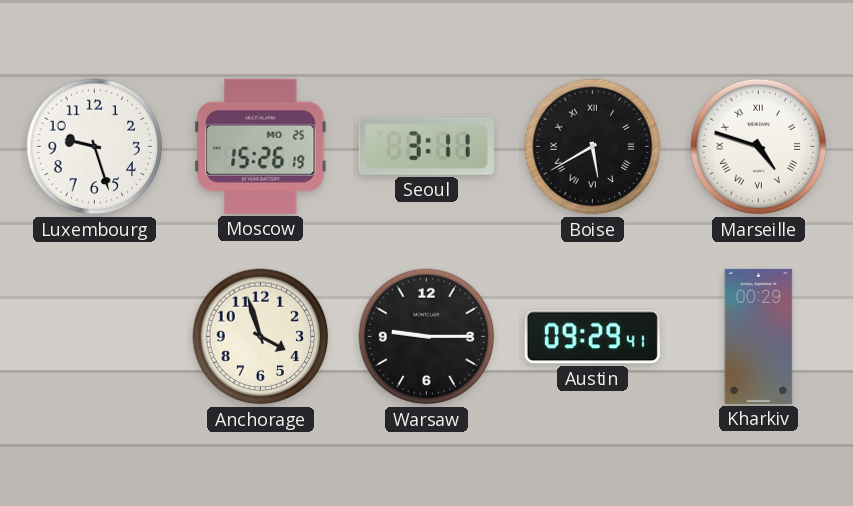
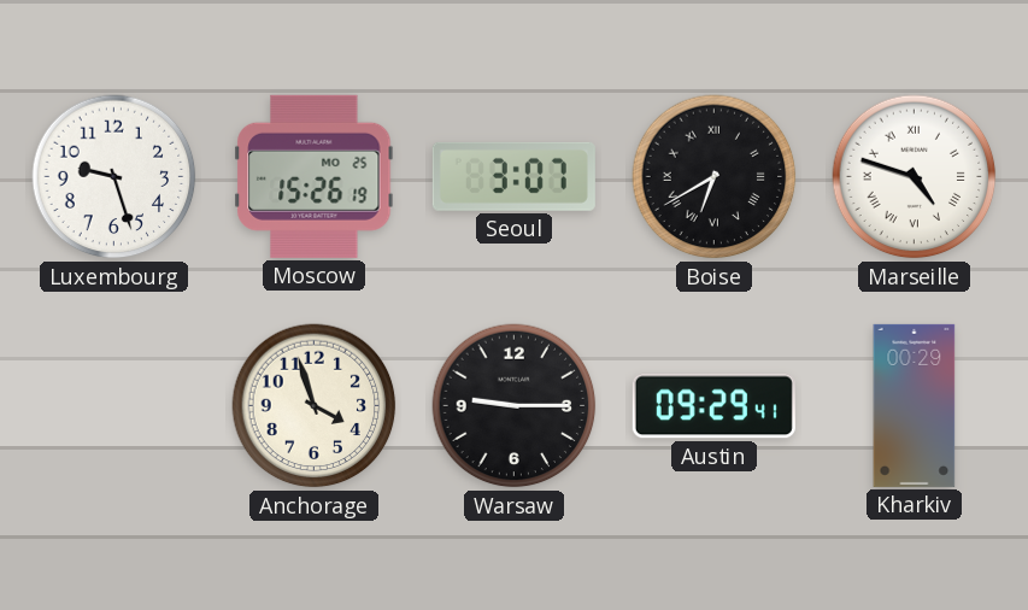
Seoul: 3:11 -> 3:07 (513, 176)
Boise: 5:40 -> 6:40 (715, 177)
